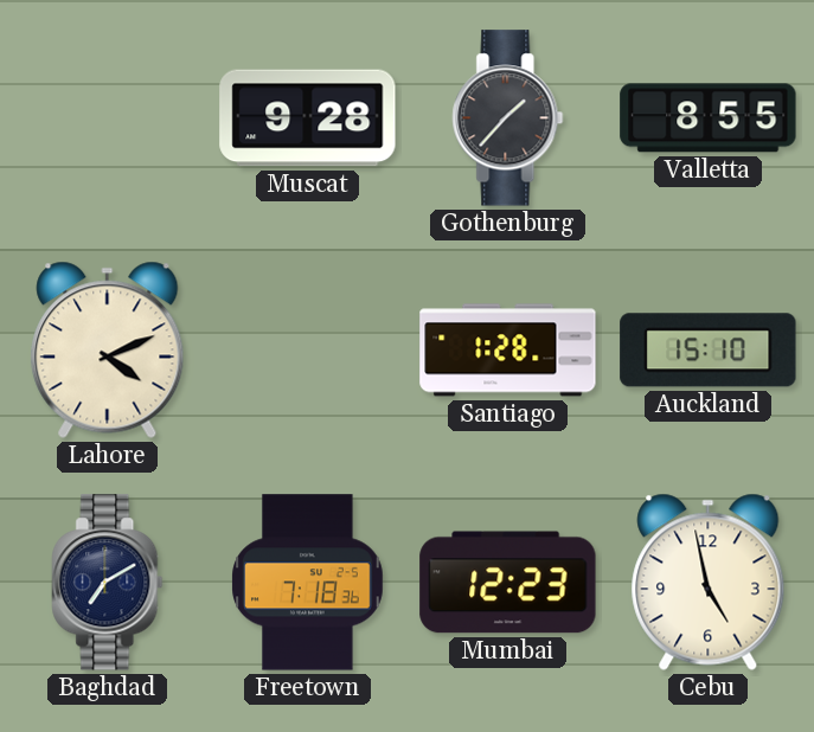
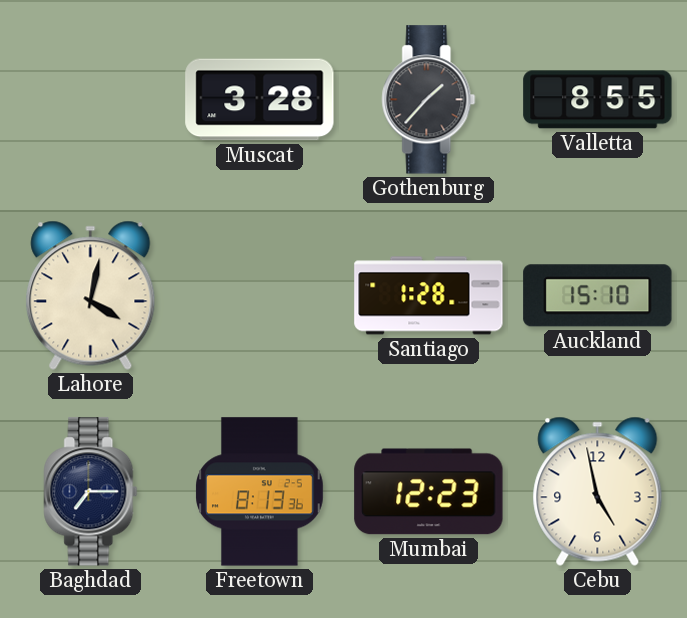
Muscat: 9:28 -> 3:28 (260, 100)
Lahore: 4:11 -> 4:02 (91, 295)
Baghdad: 7:10 -> 7:15 (91, 492)
Freetown: 7:18 -> 8:13 (260, 492)
